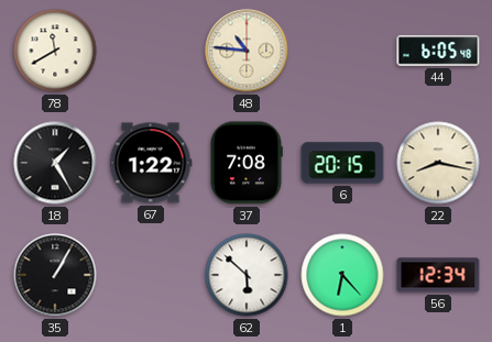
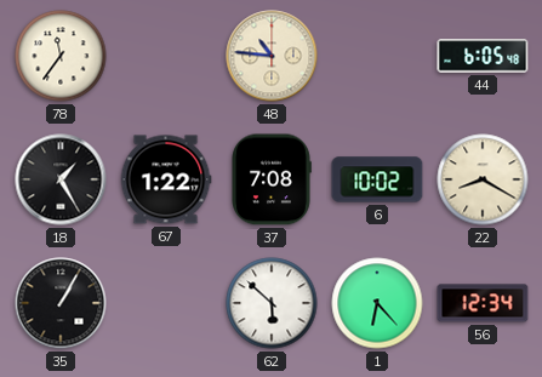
78: 11:40 -> 11:36 (61, 56)
6: 20:15 -> 10:02 (377, 179)
22: 8:17 -> 8:20 (483, 179)
